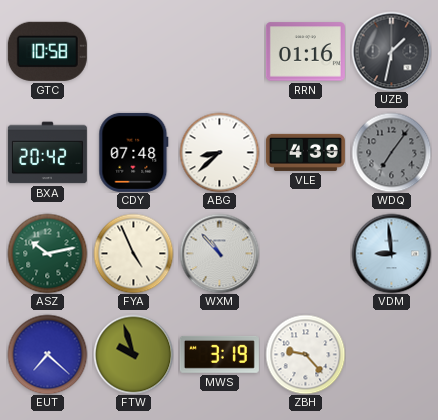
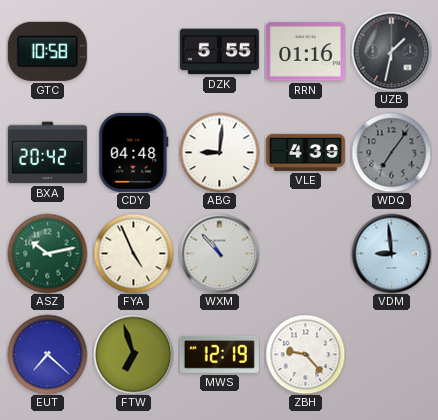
DZK: none -> 5:55 (219, 52)
CDY: 07:48 -> 04:48 (134, 152)
ABG: 8:38 -> 9:01 (219, 152)
FTW: 9:57 -> 6:57 (133, 354)
MWS: 3:19 -> 12:19 (219, 354)
